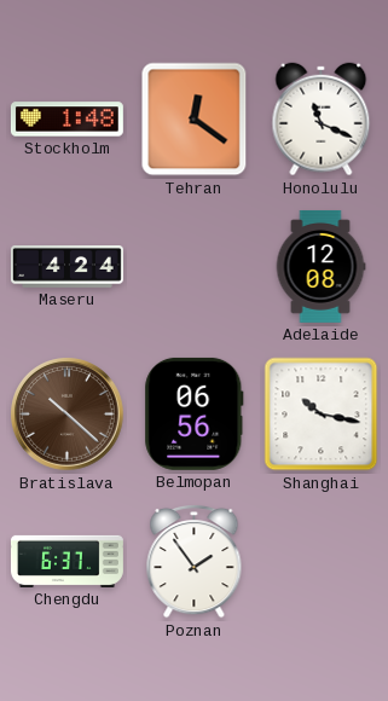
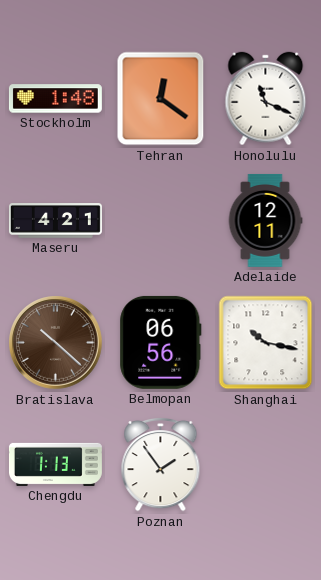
Maseru: 4:24 -> 4:21 (55, 221)
Adelaide: 12:08 -> 12:11 (265, 220)
Chengdu: 6:37 -> 1:13 (55, 464)
